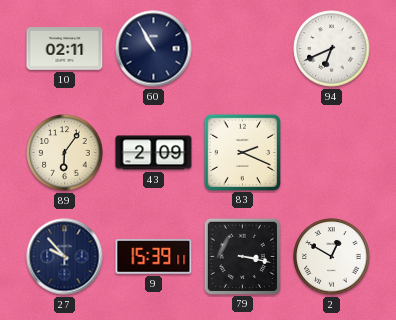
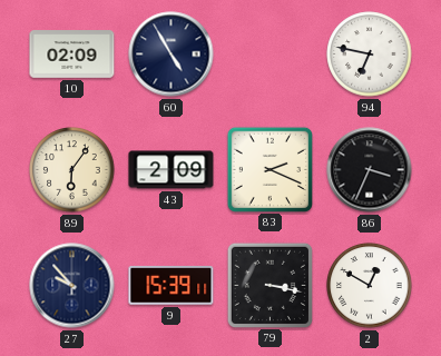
10: 02:11 -> 02:09 (72, 55)
60: 10:55 -> 4:55 (171, 55)
94: 6:41 -> 6:47 (370, 55)
86: none -> 3:34 (370, 170)
